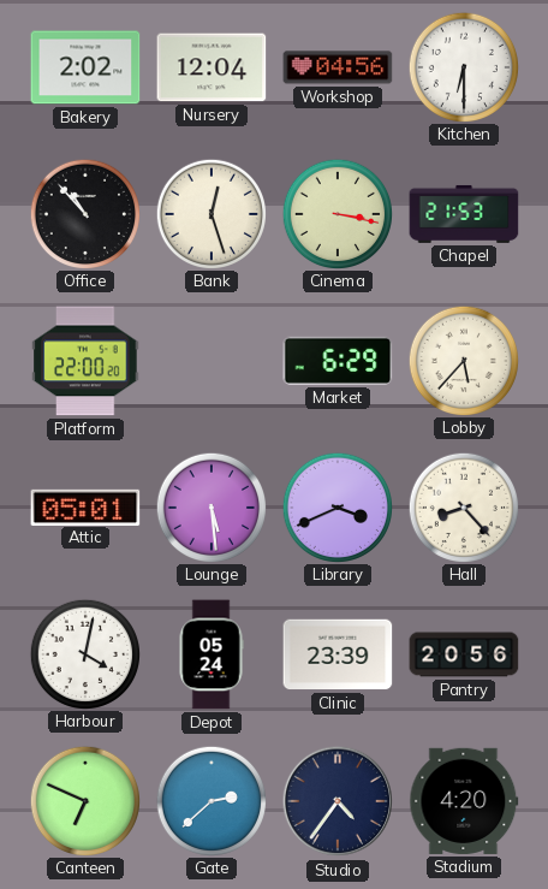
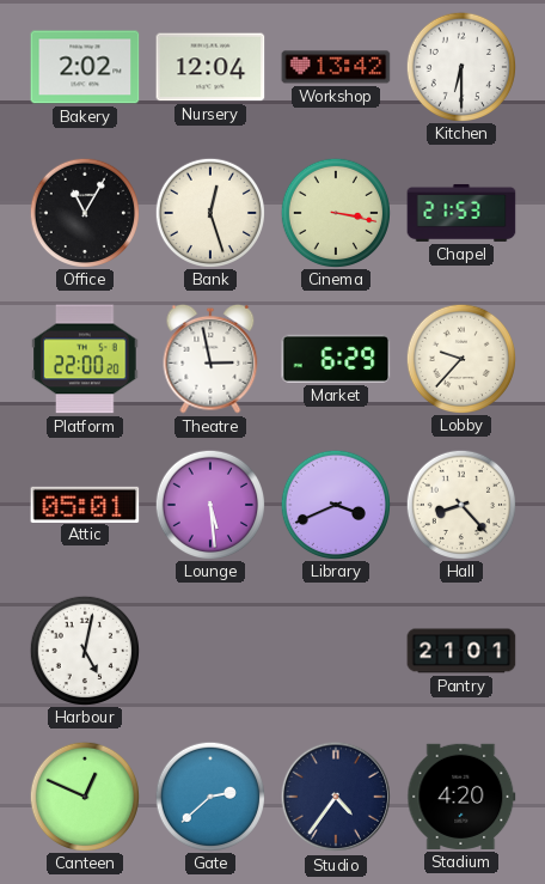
Workshop: 04:56 -> 13:42 (336, 67)
Office: 10:53 -> 11:05 (84, 212)
Theatre: none -> 2:58 (210, 359)
Lobby: 5:37 -> 9:37 (460, 358)
Harbour: 4:02 -> 5:02 (84, 650)
Depot: 05:24 -> none (212, 654)
Clinic: 23:39 -> none (338, 654)
Pantry: 20:56 -> 21:01 (461, 651)
Canteen: 6:49 -> 12:49 (84, 795)
